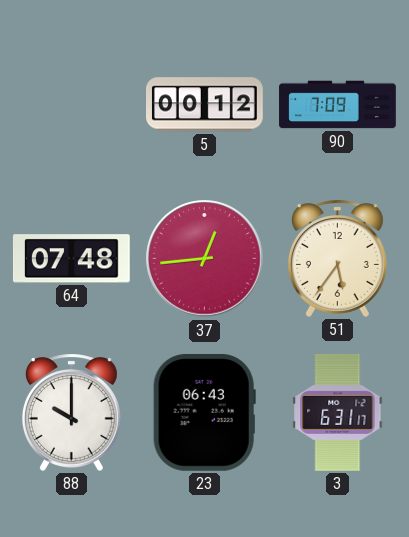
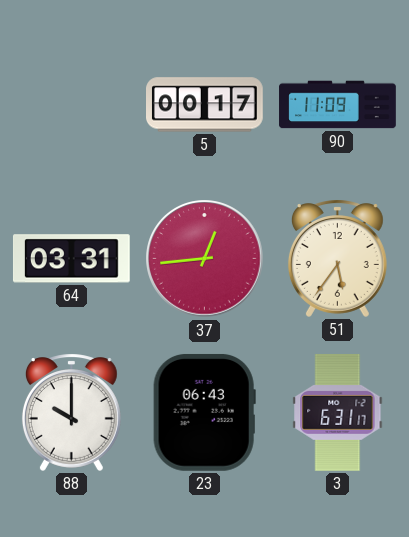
5: 00:12 -> 00:17 (205, 105)
90: 7:09 -> 11:09 (338, 105)
64: 07:48 -> 03:31 (71, 259)
